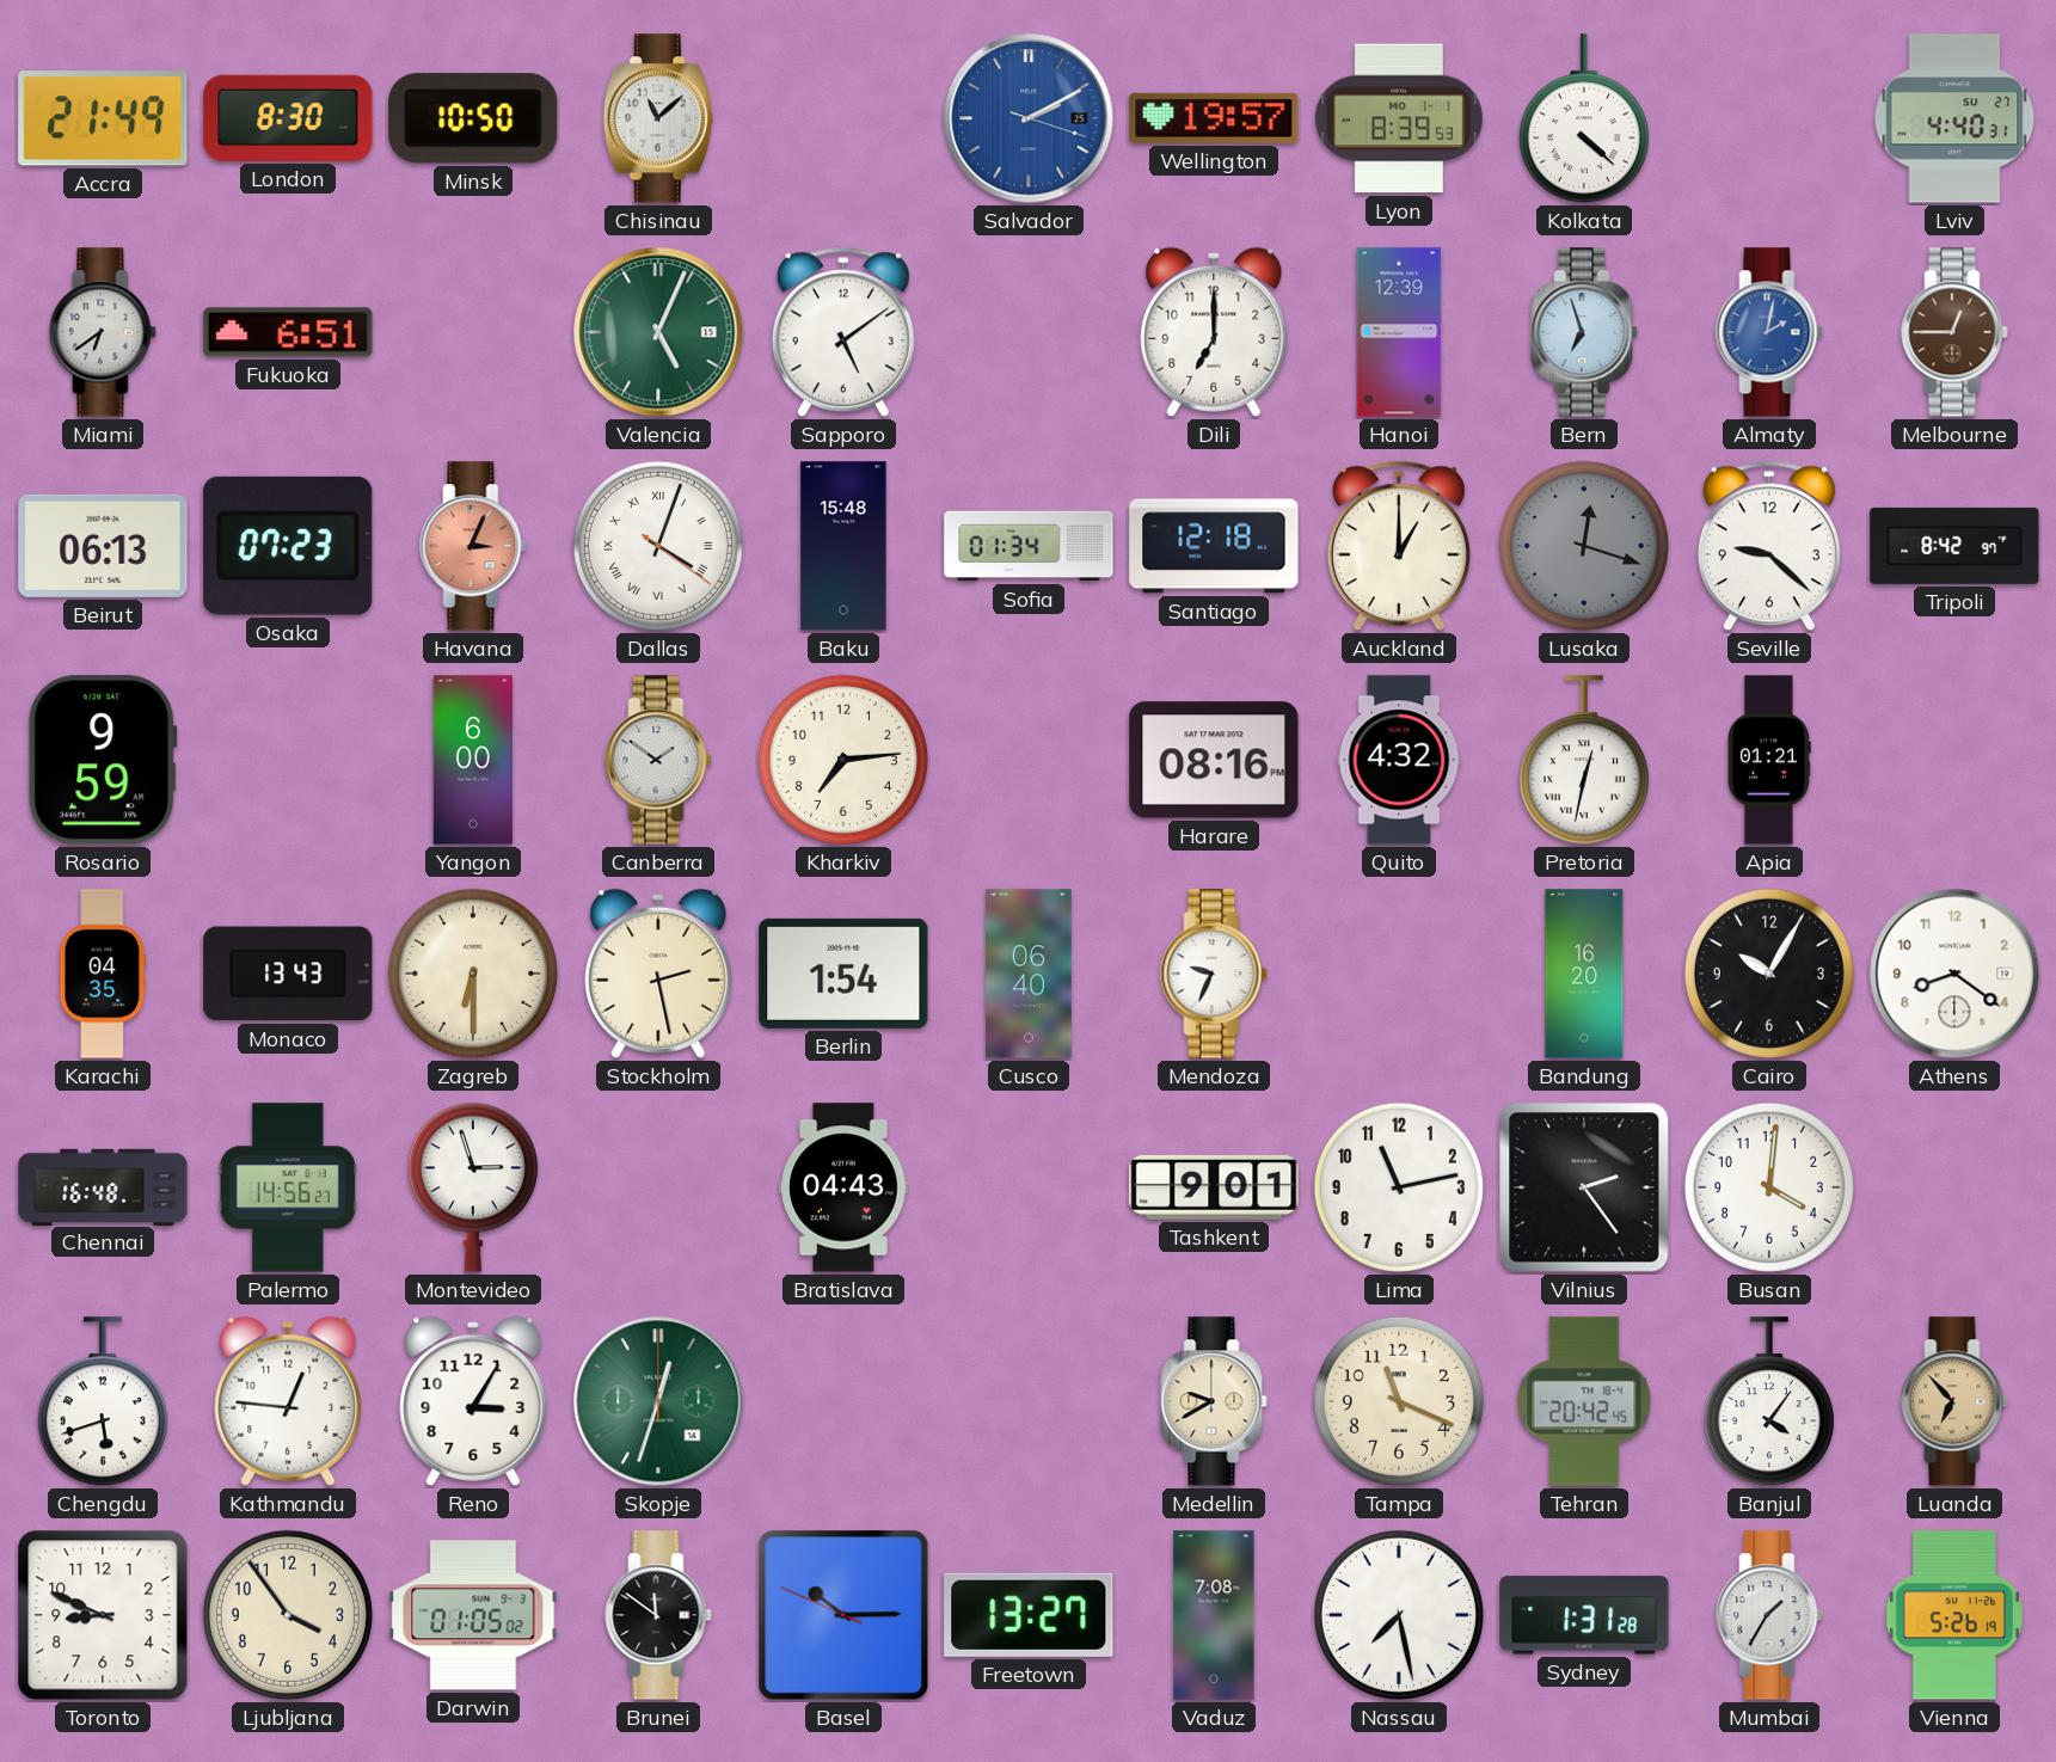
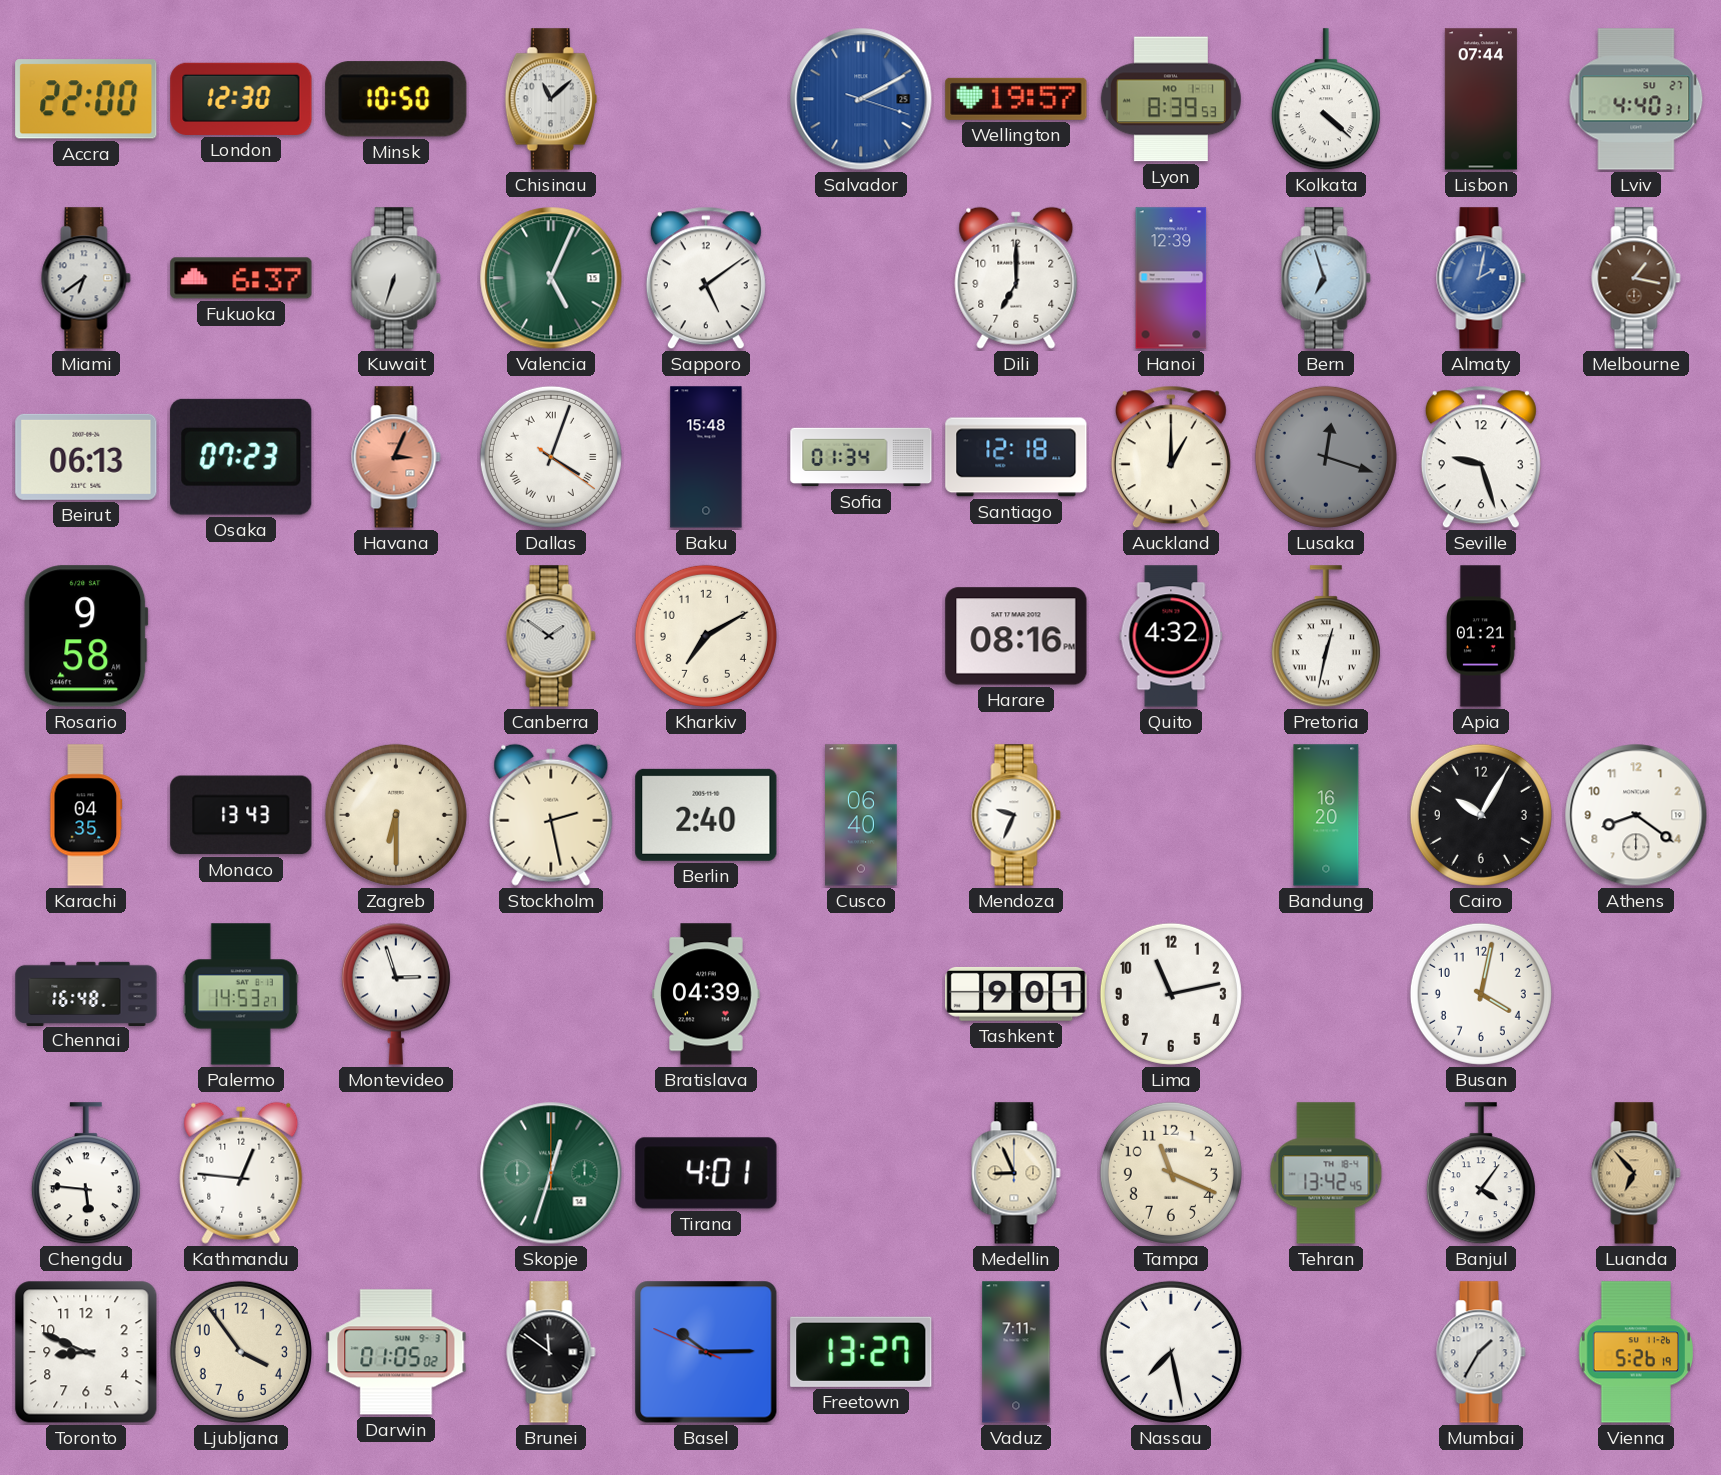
Accra: 21:49 -> 22:00 (86, 99)
London: 8:30 -> 12:30 (241, 99)
Lisbon: none -> 07:44 (1481, 99)
Fukuoka: 6:51 -> 6:37 (241, 278)
Kuwait: none -> 6:33 (396, 278)
Melbourne: 12:45 -> 1:17 (1636, 278)
Seville: 9:22 -> 9:27 (1481, 457)
Tripoli: 8:42 -> none (1954, 546)
Rosario: 9:59 -> 9:58 (86, 636)
Yangon: 6:00 -> none (472, 760)
Kharkiv: 7:14 -> 7:10 (706, 636)
Berlin: 1:54 -> 2:40 (706, 815)
Palermo: 14:56 -> 14:53 (241, 994)
Bratislava: 04:43 -> 04:39 (706, 994)
Vilnius: 2:24 -> none (1584, 1187)
Busan: 4:01 -> 4:02 (1481, 994)
Chengdu: 5:42 -> 5:46 (86, 1174)
Reno: 3:05 -> none (473, 1401)
Tirana: none -> 4:01 (706, 1173)
Medellin: 9:40 -> 8:56 (1016, 1173)
Tehran: 20:42 -> 13:42 (1326, 1173)
Vaduz: 7:08 -> 7:11 (1016, 1352)
Sydney: 1:31 -> none (1584, 1615)
